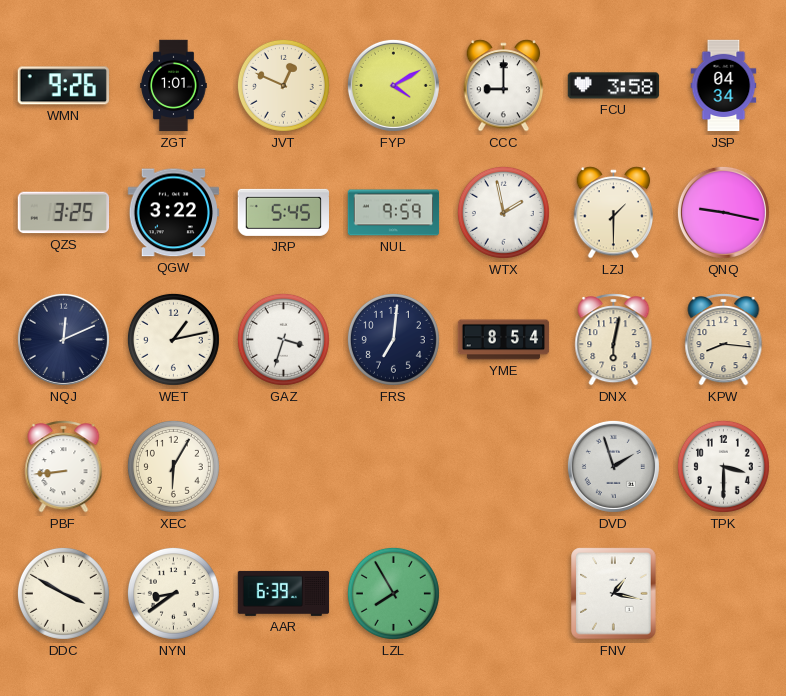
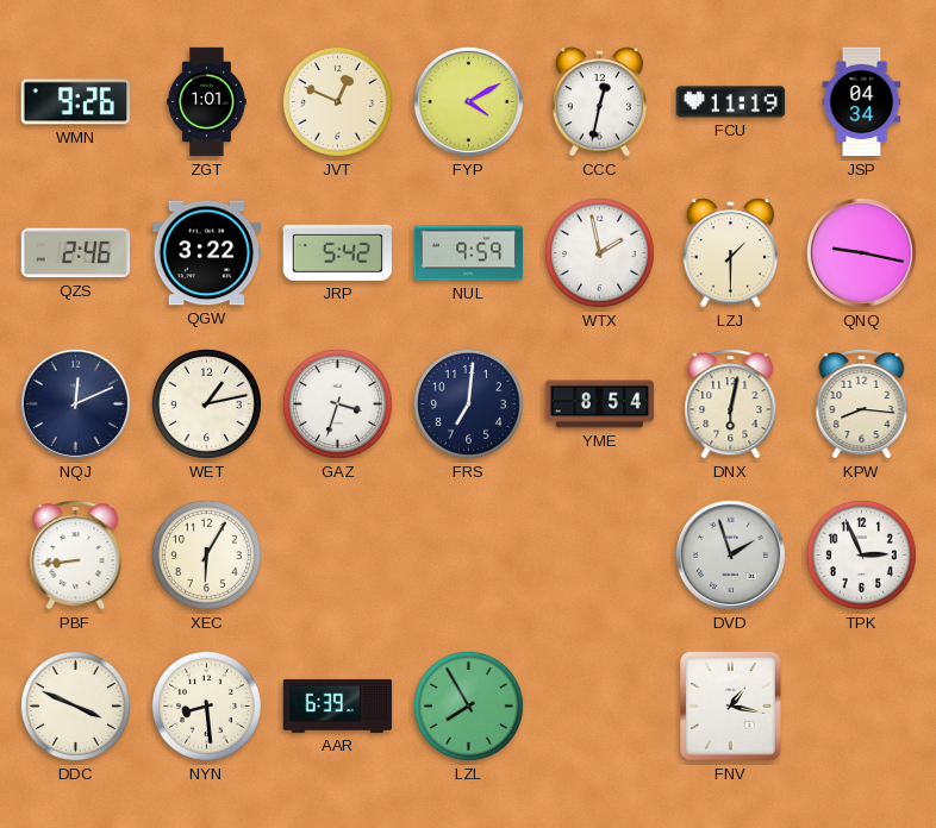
CCC: 9:00 -> 12:32 (600, 102)
FCU: 3:58 -> 11:19 (731, 102)
QZS: 3:25 -> 2:46 (76, 253)
JRP: 5:45 -> 5:42 (337, 252)
TPK: 3:30 -> 2:56 (861, 554)
DDC: 3:50 -> 3:49 (75, 705)
NYN: 8:39 -> 8:29 (206, 705)
